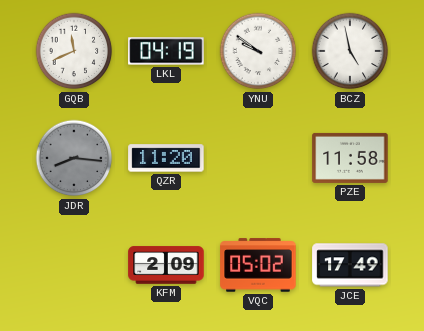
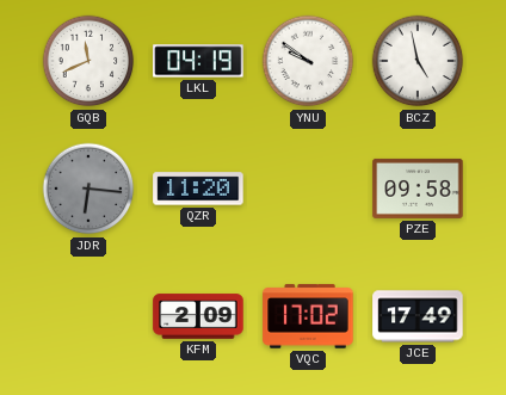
JDR: 8:16 -> 6:16 (88, 189)
PZE: 11:58 -> 09:58 (418, 189)
VQC: 05:02 -> 17:02 (308, 316)
